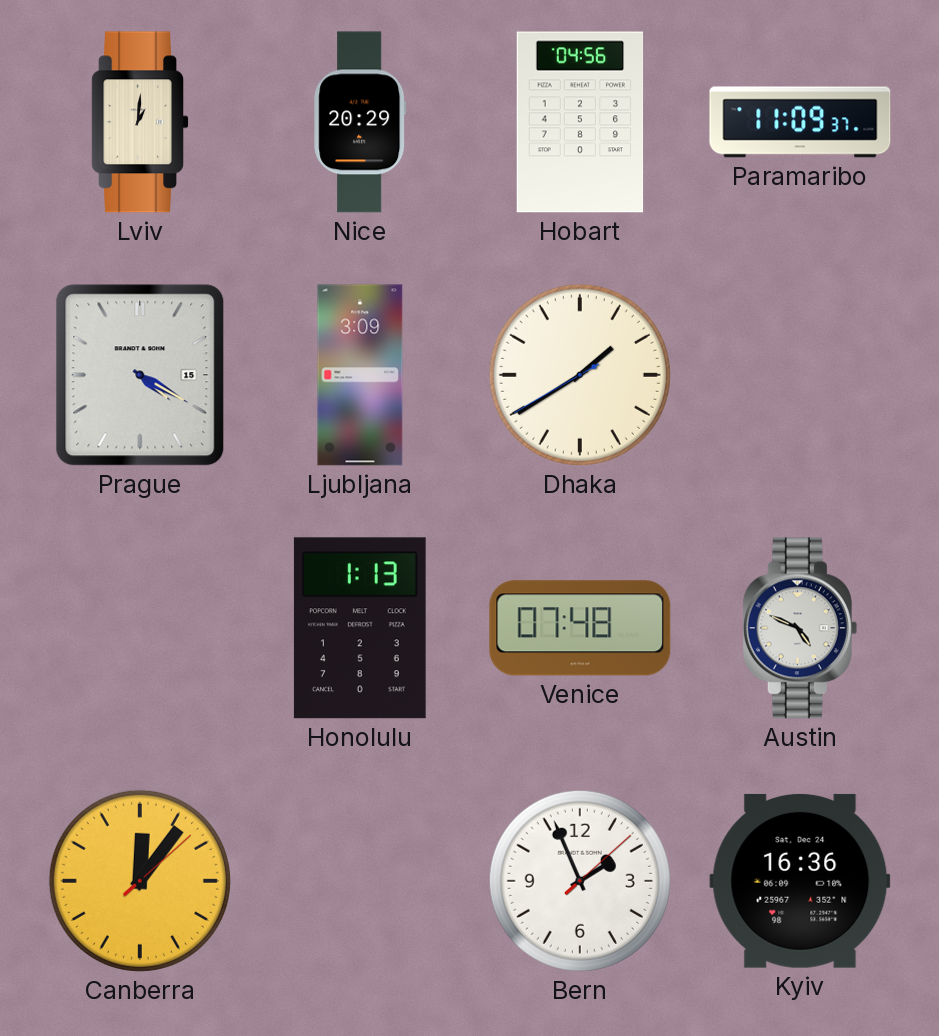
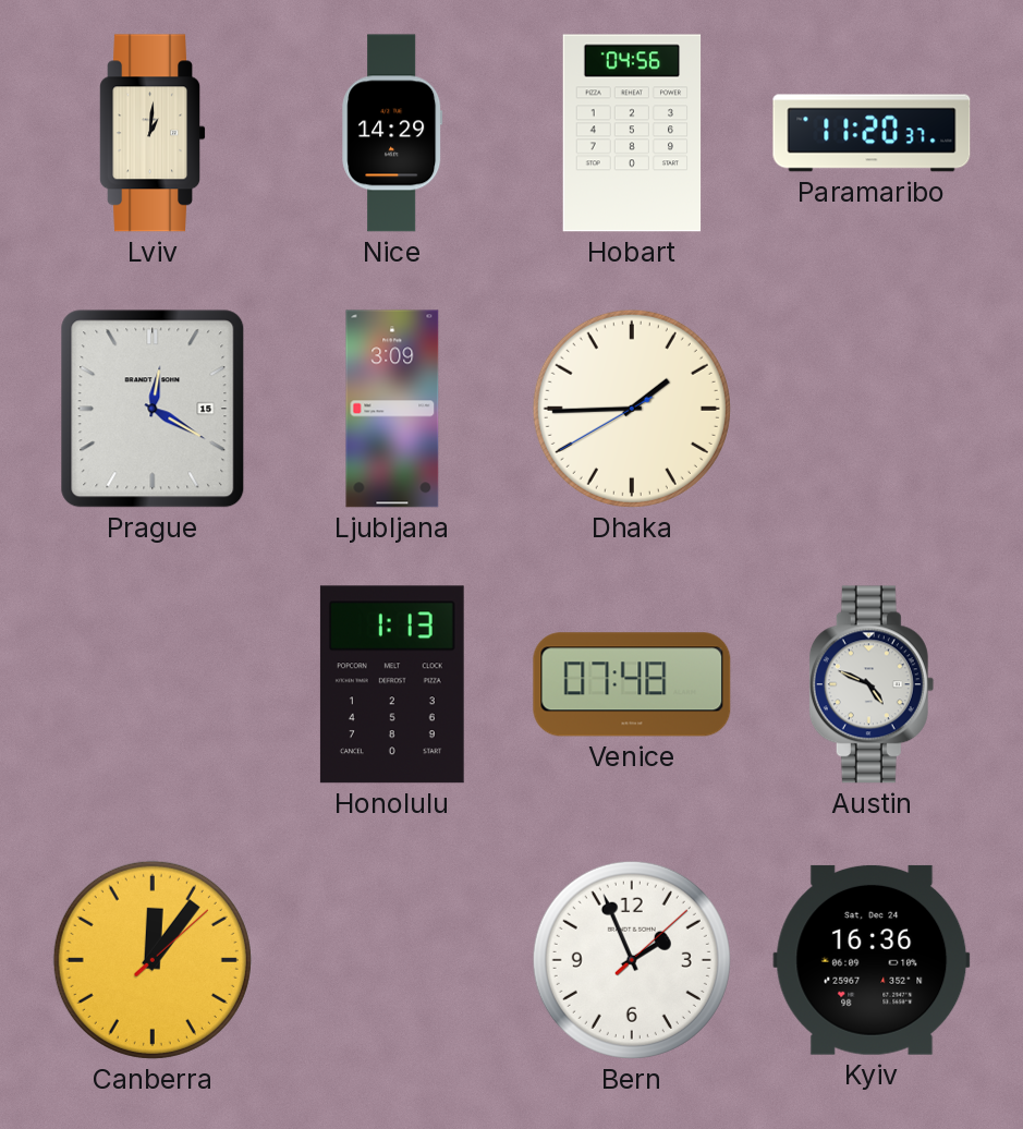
Nice: 20:29 -> 14:29 (392, 133)
Paramaribo: 11:09 -> 11:20 (872, 133)
Prague: 4:20 -> 12:20 (153, 409)
Dhaka: 1:39 -> 1:44 (632, 409)
